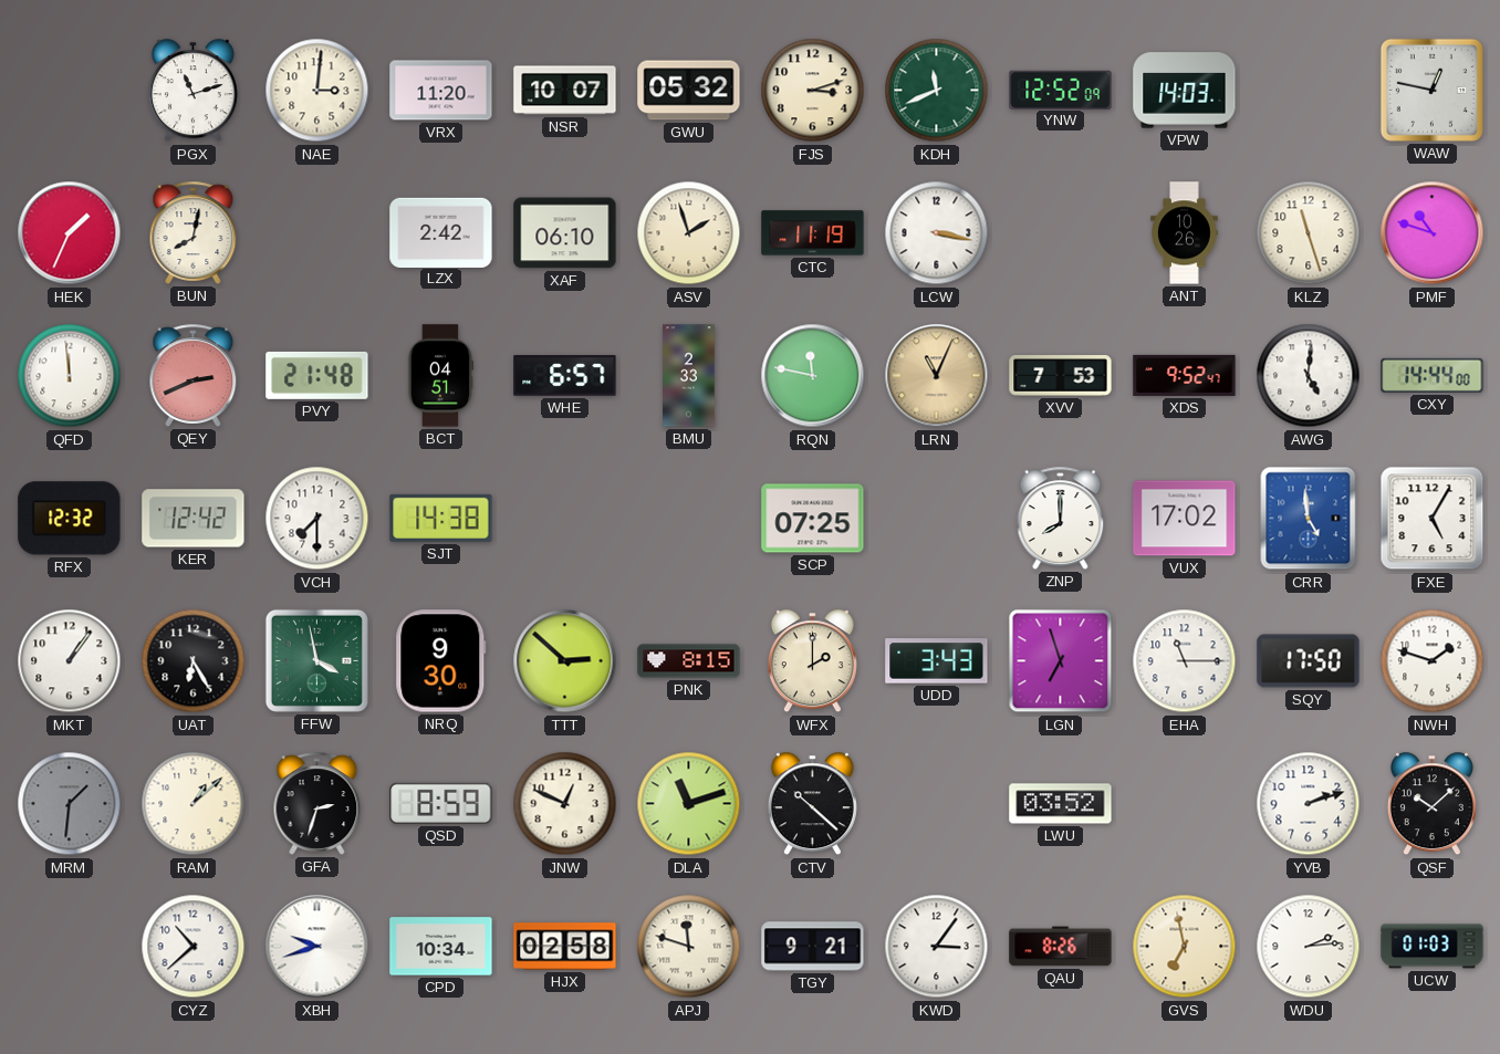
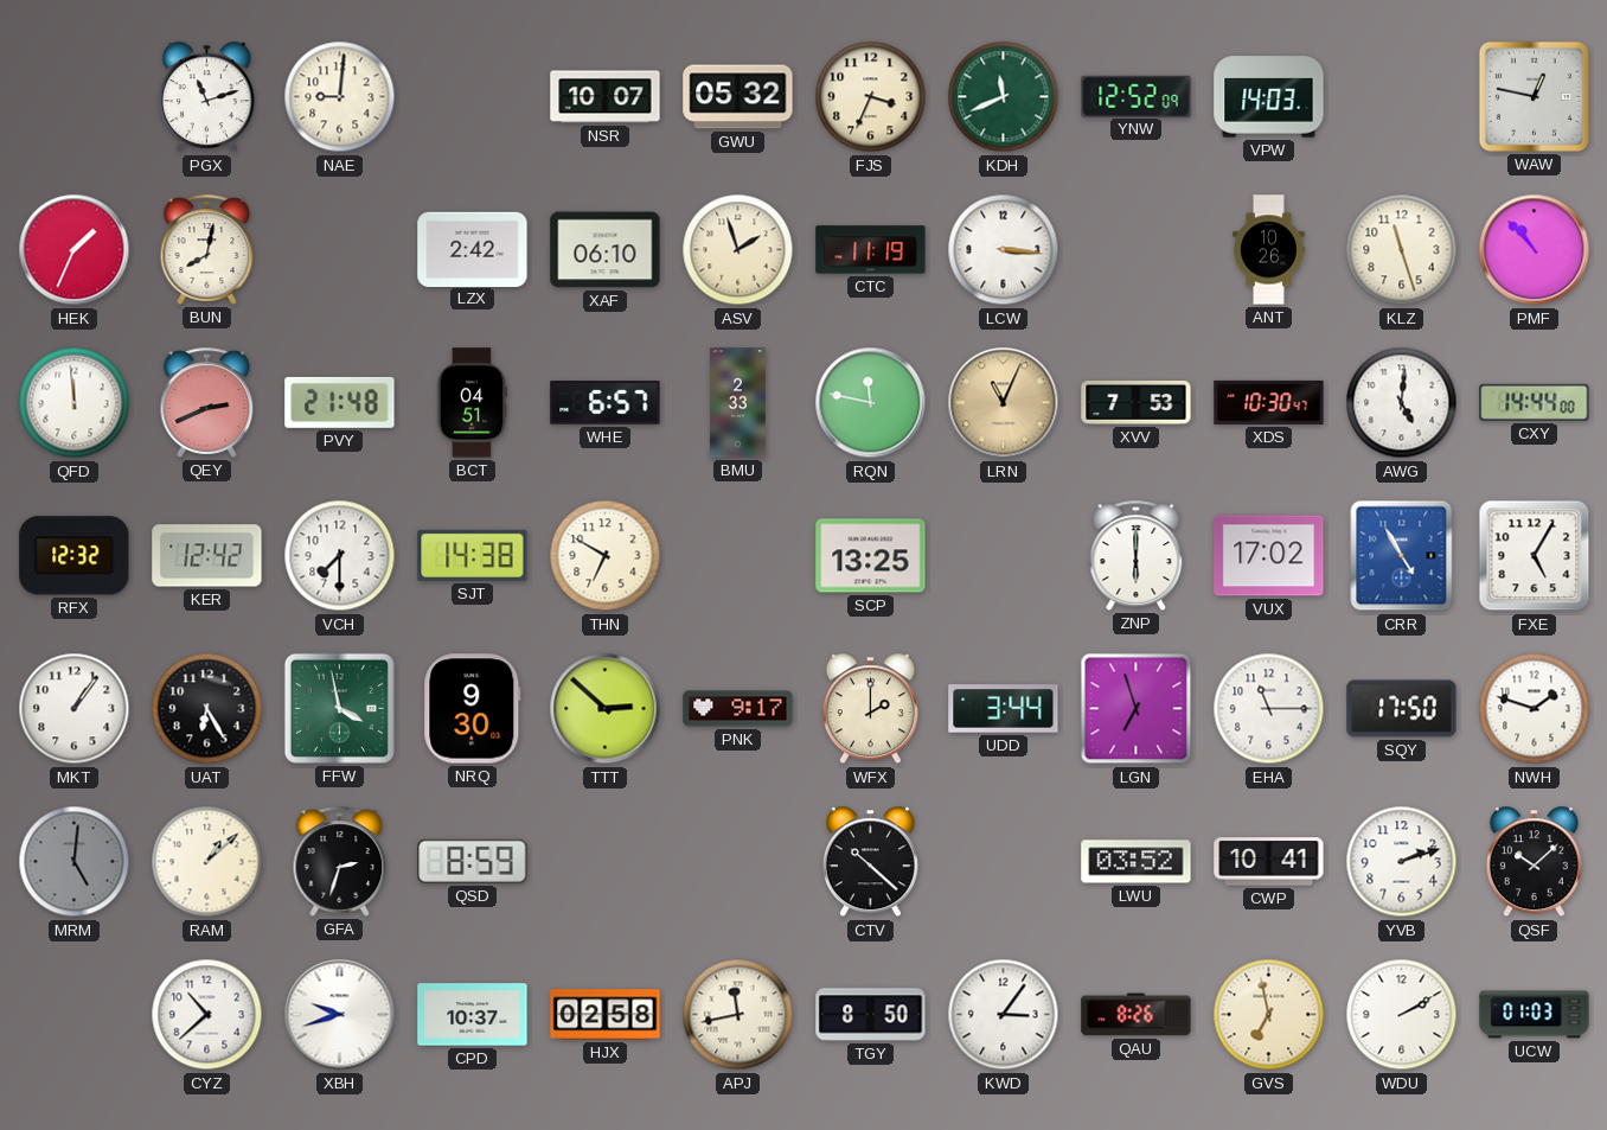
NAE: 3:01 -> 9:01 (340, 97)
VRX: 11:20 -> none (441, 91)
FJS: 3:12 -> 3:34 (871, 97)
LCW: 3:17 -> 3:16 (1004, 250)
PMF: 10:48 -> 10:53 (1535, 250)
XDS: 9:52 -> 10:30 (1269, 402)
THN: none -> 6:50 (606, 556)
SCP: 07:25 -> 13:25 (871, 556)
ZNP: 8:00 -> 6:00 (1137, 555)
CRR: 4:59 -> 4:55 (1402, 556)
PNK: 8:15 -> 9:17 (738, 709)
UDD: 3:43 -> 3:44 (1004, 709)
MRM: 1:31 -> 5:01 (75, 862)
JNW: 12:49 -> none (565, 804)
DLA: 11:12 -> none (689, 804)
CWP: none -> 10:41 (1269, 862)
CPD: 10:34 -> 10:37 (473, 1015)
APJ: 11:48 -> 11:43 (738, 1015)
TGY: 9:21 -> 8:50 (871, 1015)
WDU: 2:14 -> 2:10 (1402, 1015)
